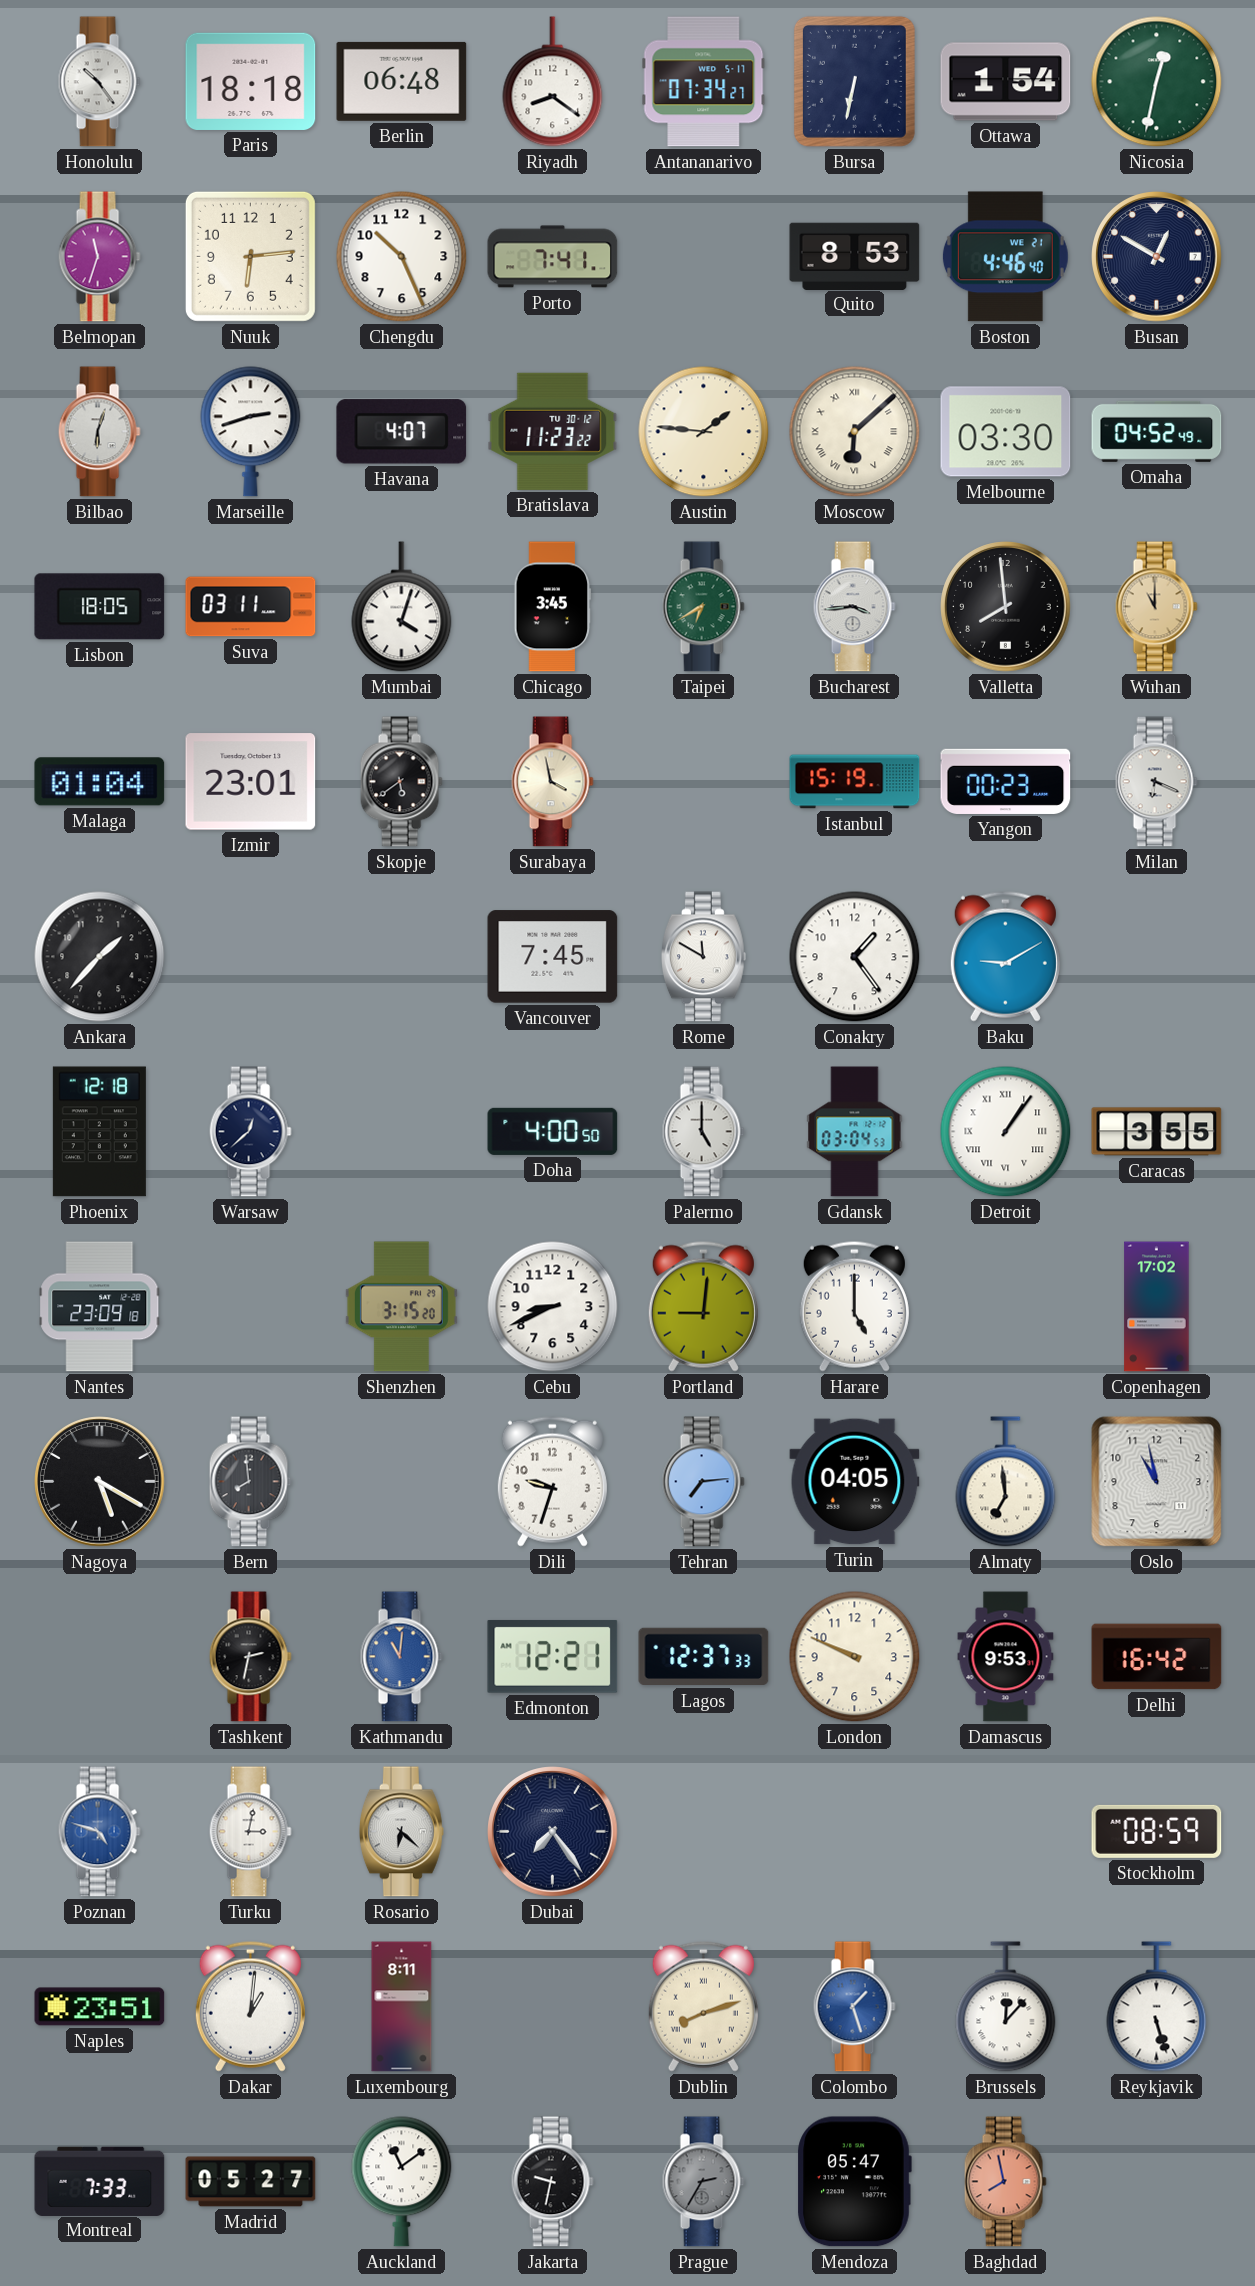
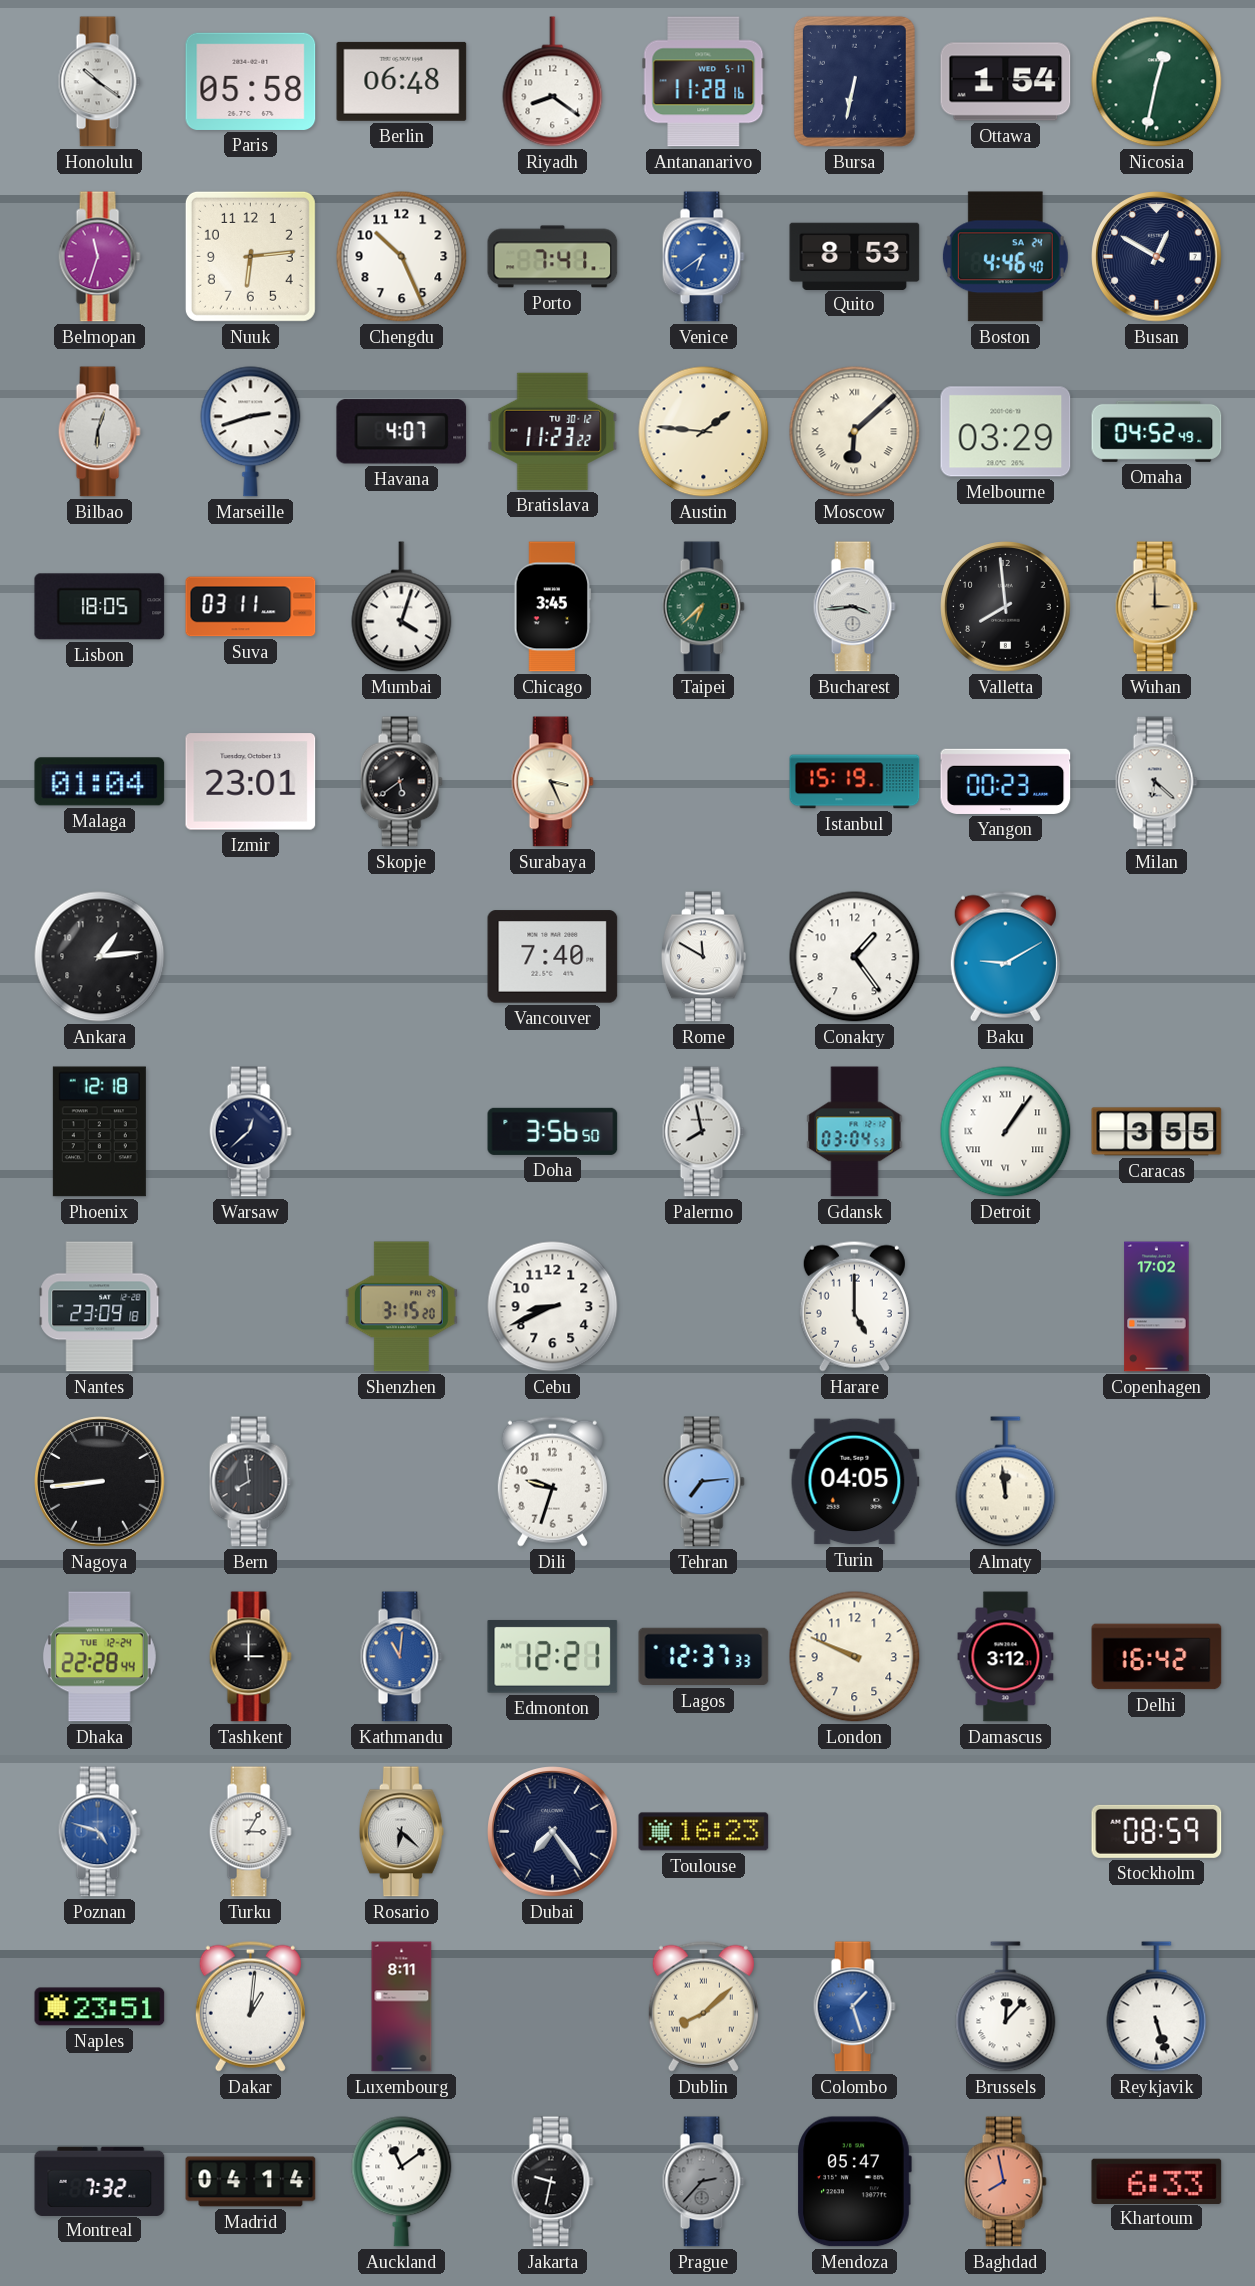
Honolulu: 10:24 -> 10:21 (99, 82)
Paris: 18:18 -> 05:58 (251, 81)
Antananarivo: 07:34 -> 11:28 (704, 82)
Venice: none -> 6:39 (703, 257)
Boston date: WE 21 -> SA 24 (1005, 257)
Melbourne: 03:30 -> 03:29 (1006, 432)
Taipei: 6:40 -> 6:38 (703, 607)
Wuhan: 11:00 -> 3:00 (1156, 607)
Surabaya: 3:58 -> 3:26 (552, 782)
Milan: 6:19 -> 6:22 (1156, 782)
Ankara: 1:37 -> 1:14 (100, 957)
Vancouver: 7:45 -> 7:40 (553, 957)
Doha: 4:00 -> 3:56 (553, 1131)
Palermo: 5:00 -> 7:58 (703, 1132)
Portland: 9:01 -> none (703, 1306)
Nagoya: 5:20 -> 8:44 (100, 1482)
Almaty: 6:59 -> 11:59 (1006, 1482)
Oslo: 10:58 -> none (1157, 1482)
Dhaka: none -> 22:28 (99, 1657)
Tashkent: 2:32 -> 3:00 (250, 1657)
Damascus: 9:53 -> 3:12 (1006, 1657)
Turku: 3:02 -> 3:05 (250, 1832)
Toulouse: none -> 16:23 (704, 1832)
Dublin: 8:12 -> 8:08 (703, 2006)
Montreal: 7:33 -> 7:32 (100, 2181)
Madrid: 05:27 -> 04:14 (251, 2182)
Prague: 2:35 -> 2:37 (703, 2182)
Khartoum: none -> 6:33 (1157, 2181)
